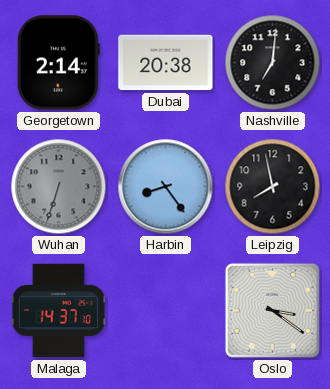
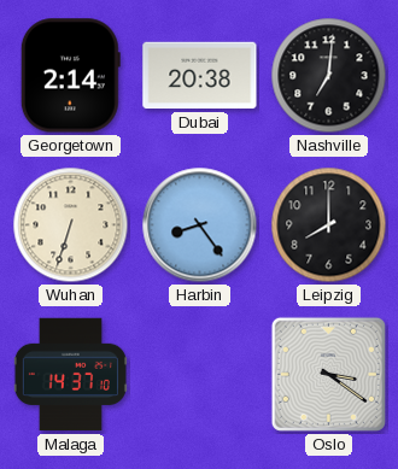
Wuhan dial: grey -> cream (71, 225)
Leipzig: 7:58 -> 8:00 (329, 225)
